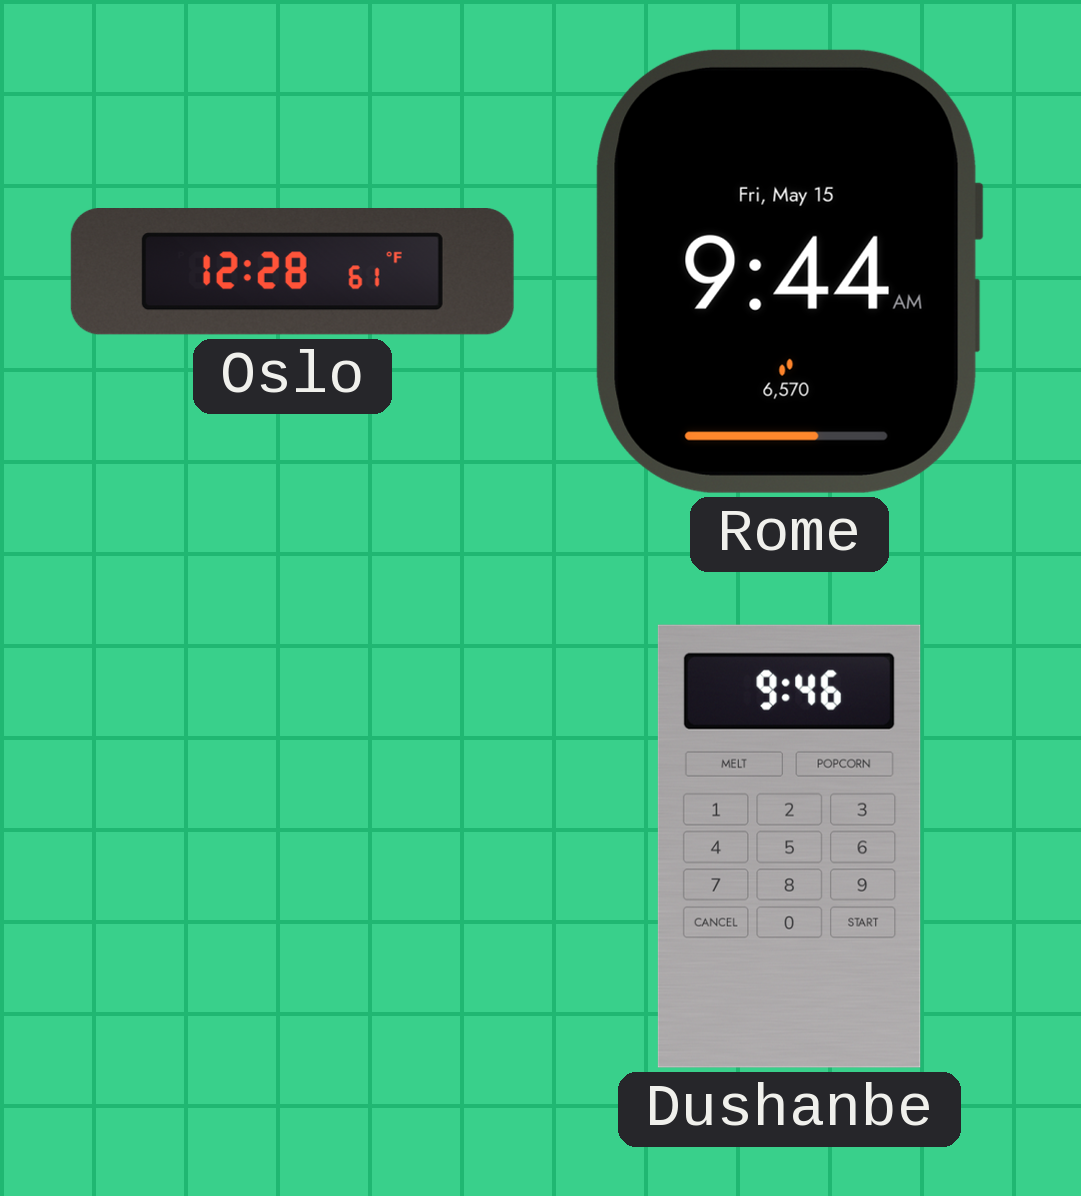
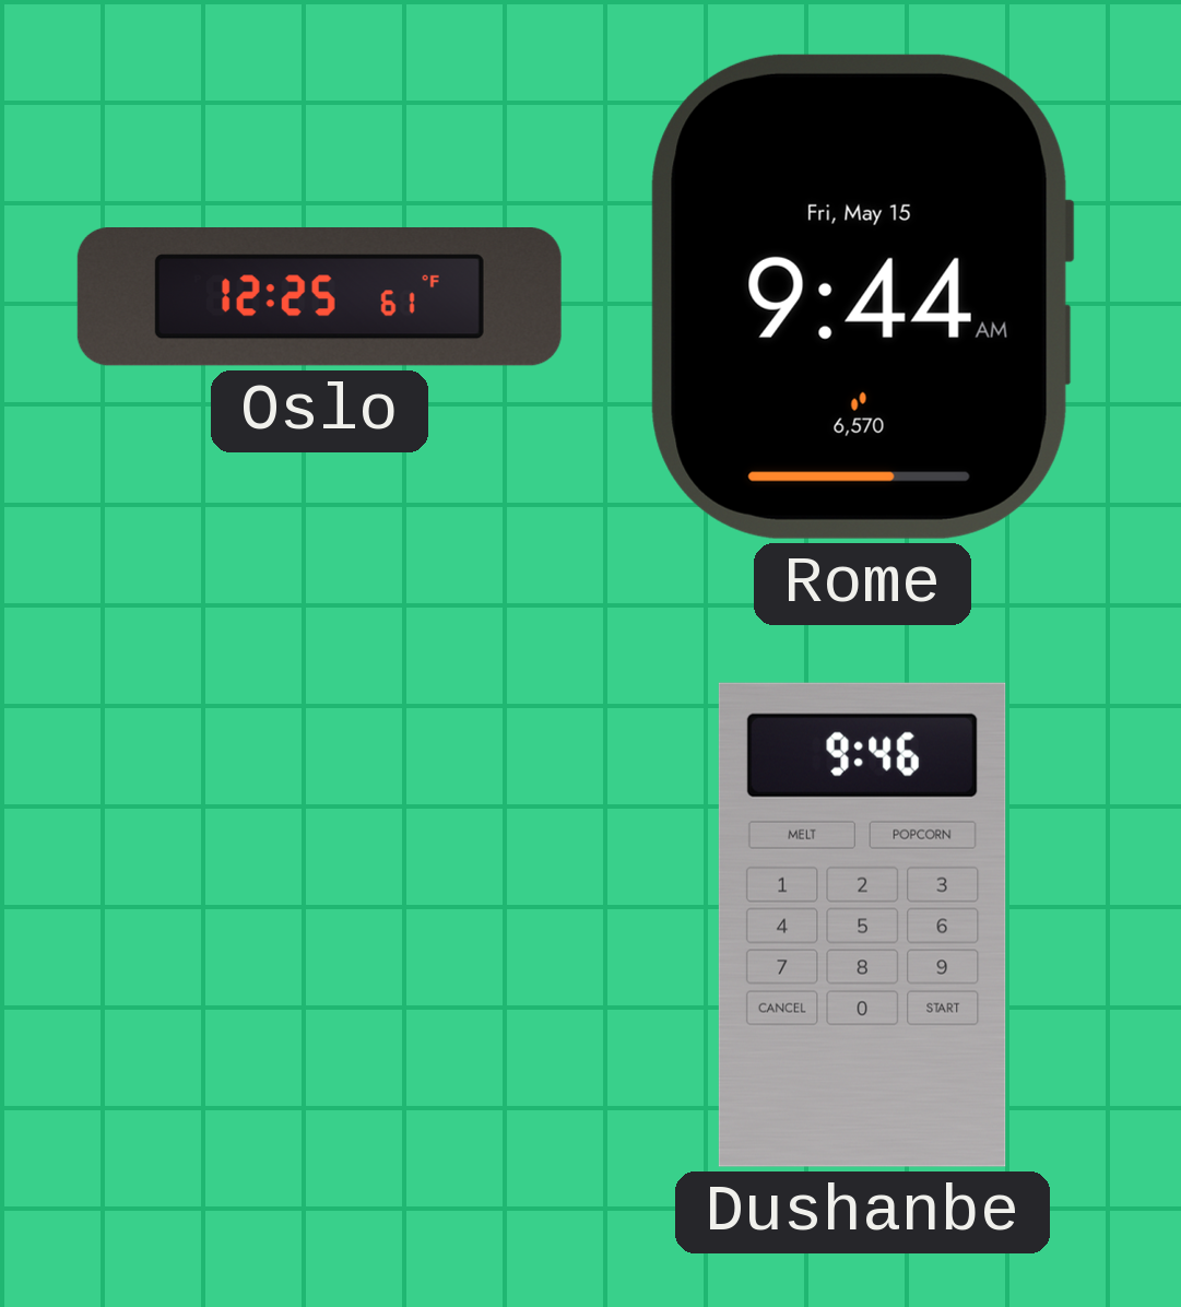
Oslo: 12:28 -> 12:25 (319, 297)
